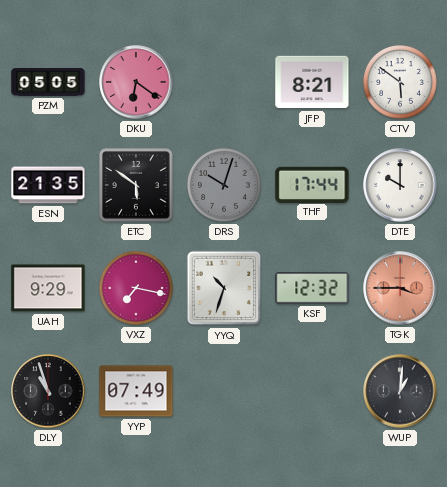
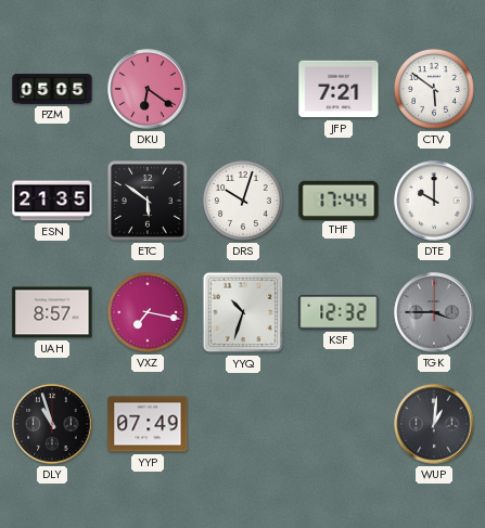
JFP: 8:21 -> 7:21 (339, 89)
DRS dial: grey -> white (243, 201)
UAH: 9:29 -> 8:57 (52, 312)
TGK dial: salmon -> grey (434, 312)
